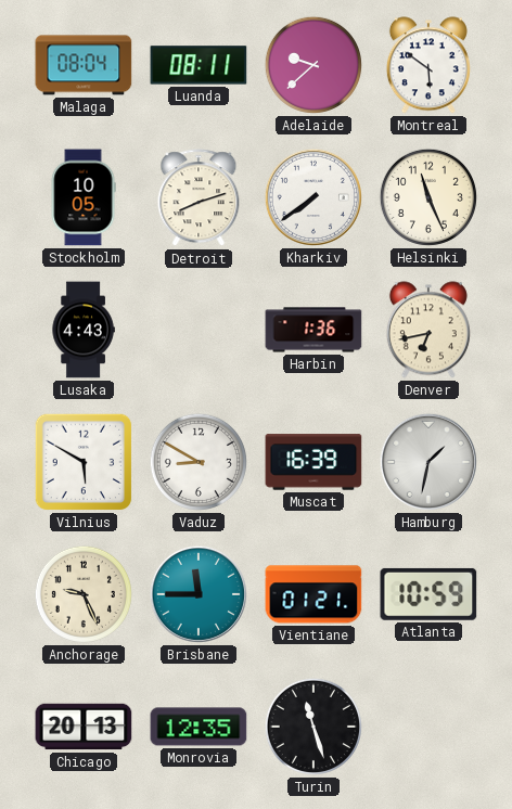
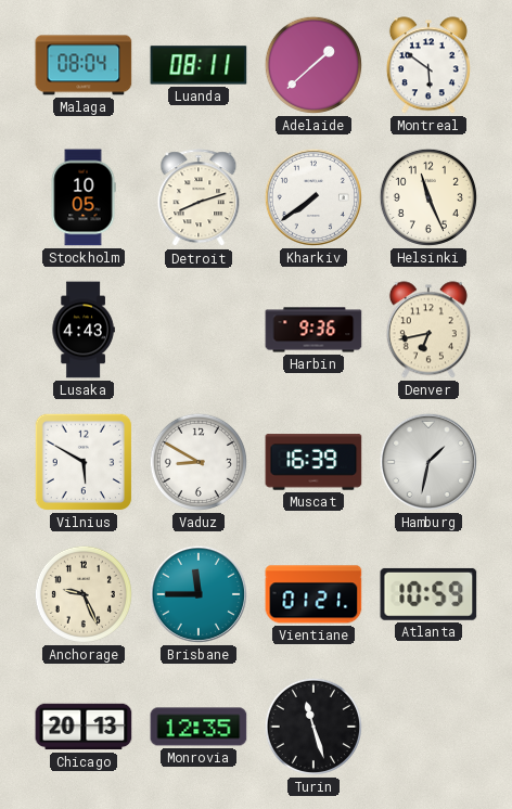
Adelaide: 9:38 -> 1:38 (313, 65)
Harbin: 1:36 -> 9:36 (313, 330)
